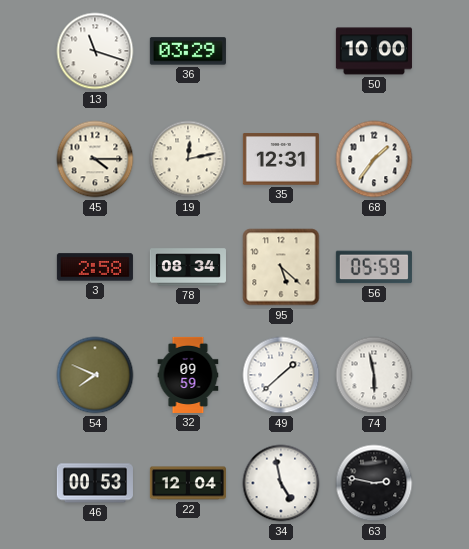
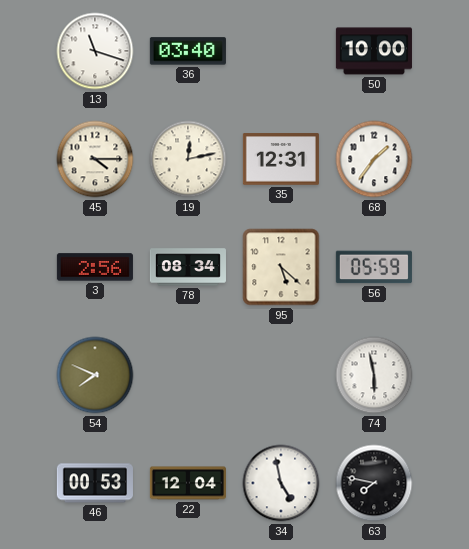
36: 03:29 -> 03:40 (188, 51)
3: 2:58 -> 2:56 (95, 267)
32: 09:59 -> none (188, 375)
49: 1:38 -> none (281, 375)
63: 2:47 -> 7:47 (374, 483)
